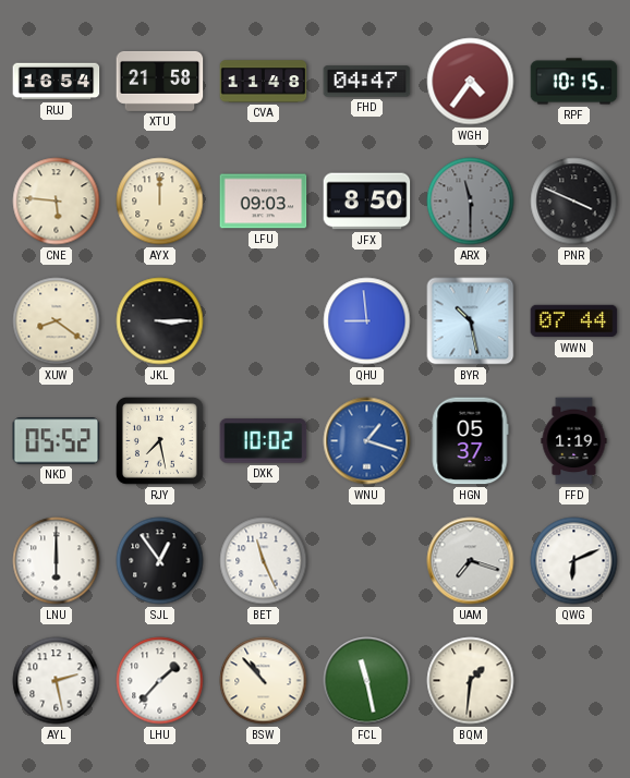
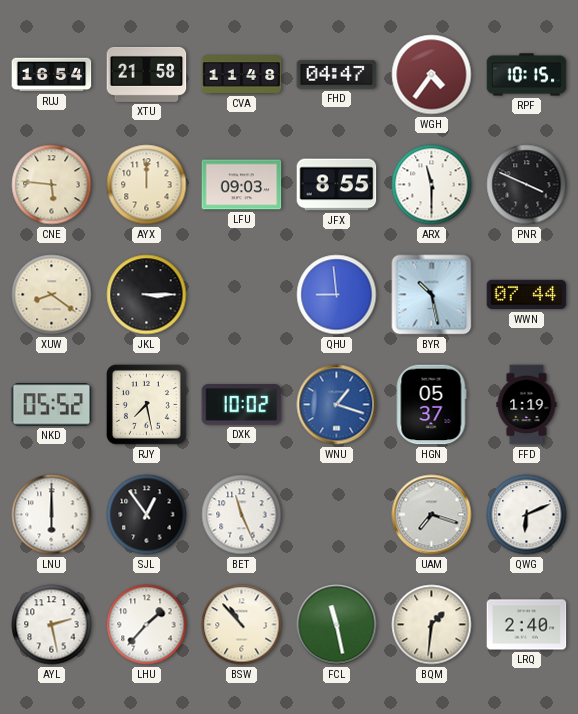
JFX: 8:50 -> 8:55 (337, 185)
ARX dial: grey -> white (432, 185)
LRQ: none -> 2:40 (527, 625)
